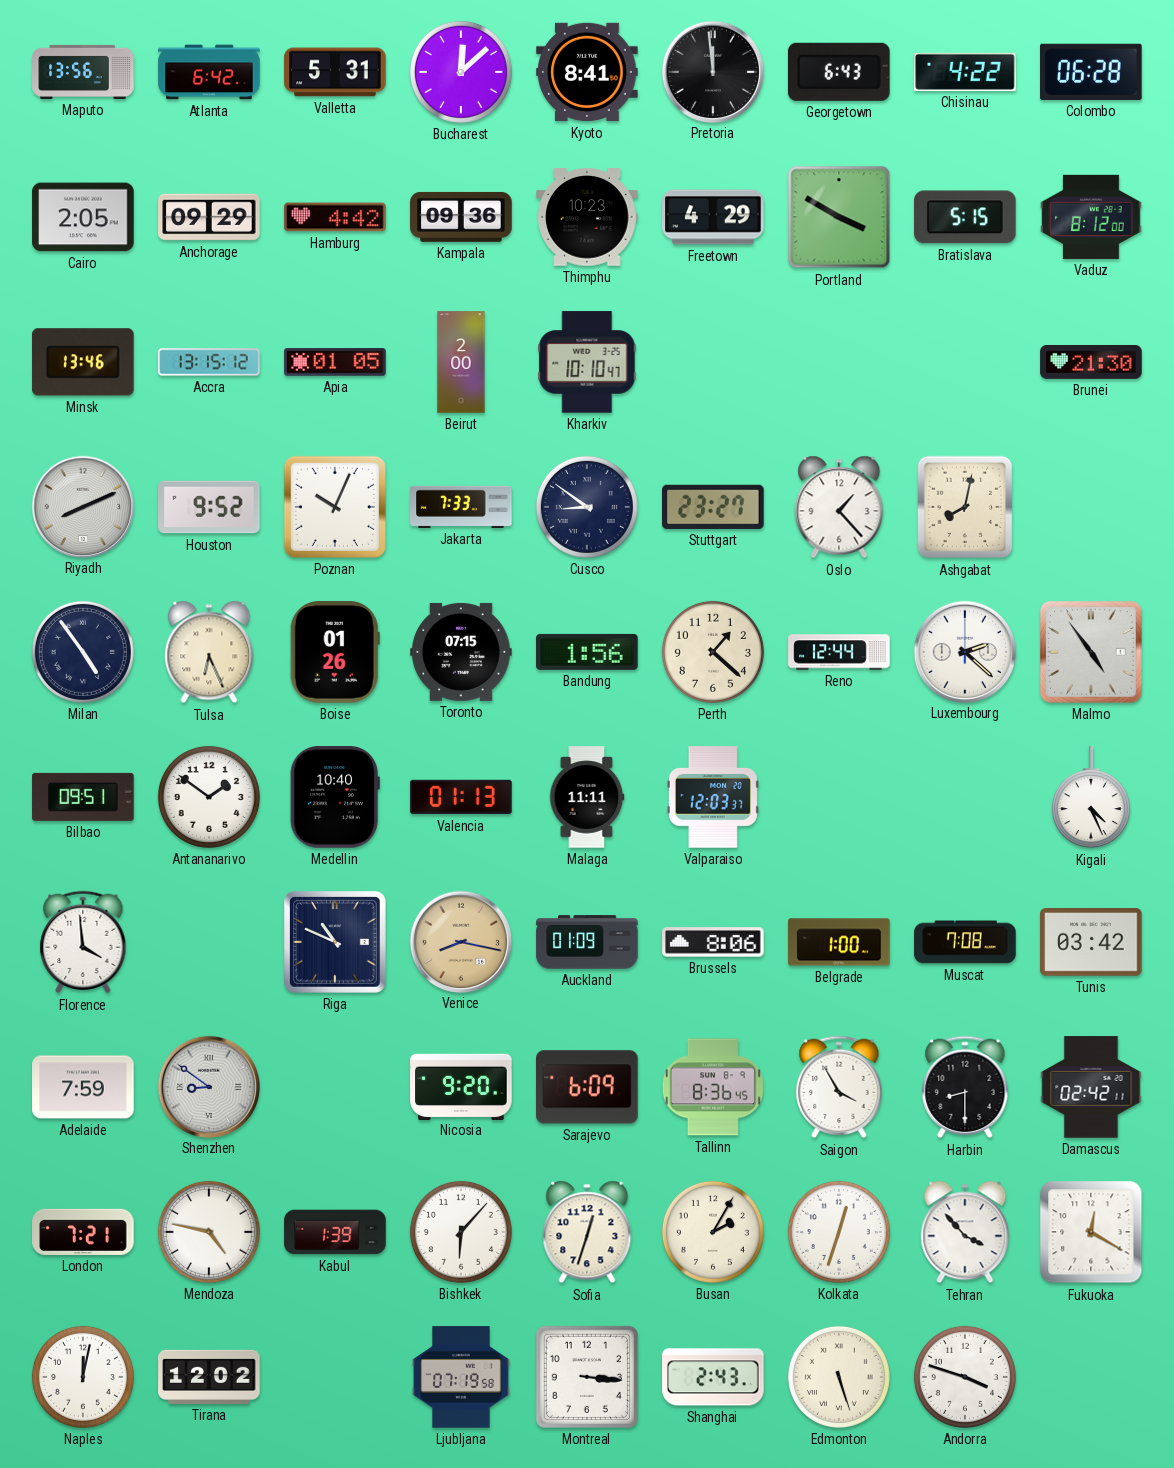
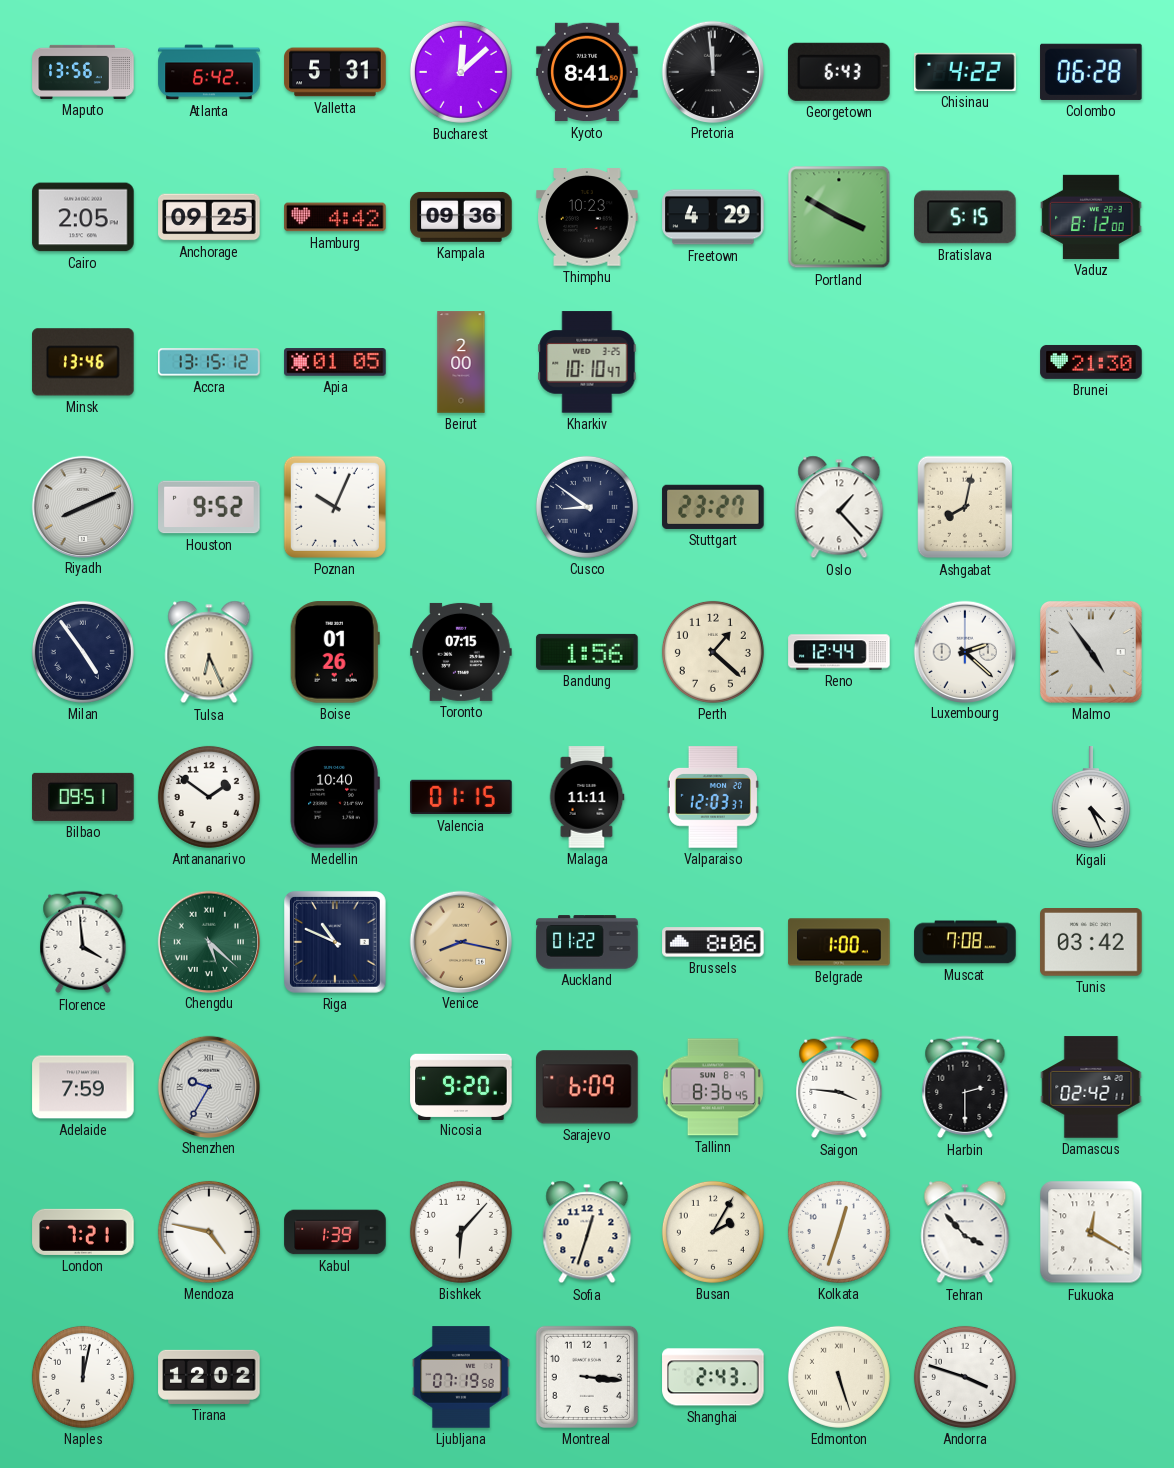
Anchorage: 09:29 -> 09:25 (209, 217)
Jakarta: 7:33 -> none (461, 507)
Valencia: 01:13 -> 01:15 (461, 797)
Chengdu: none -> 5:22 (208, 941)
Auckland: 01:09 -> 01:22 (587, 942)
Shenzhen: 8:51 -> 9:35 (208, 1086)
Saigon: 3:55 -> 3:46 (839, 1087)
Harbin: 8:30 -> 2:30 (965, 1087)
